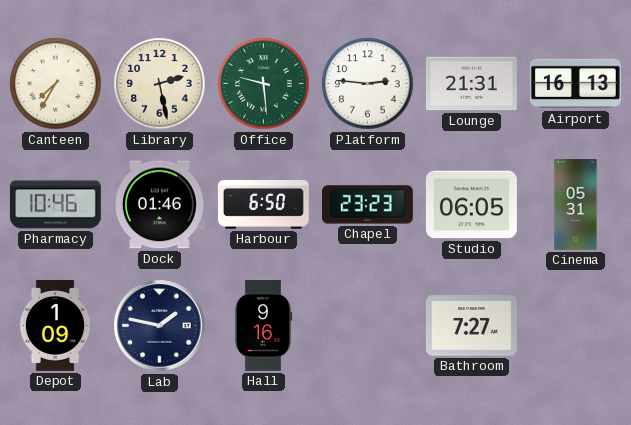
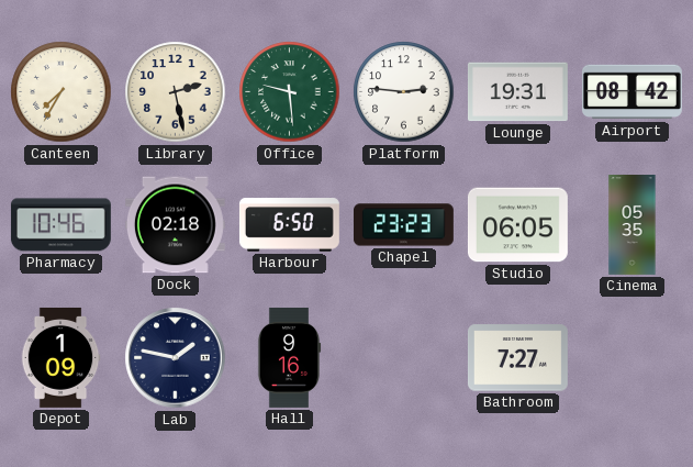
Lounge: 21:31 -> 19:31 (517, 92)
Airport: 16:13 -> 08:42 (631, 92)
Dock: 01:46 -> 02:18 (175, 225)
Cinema: 05:31 -> 05:35 (633, 225)
